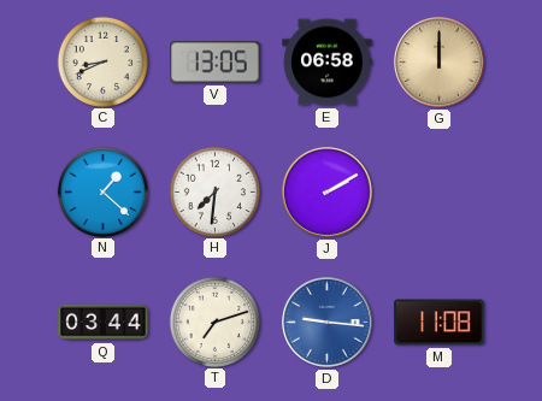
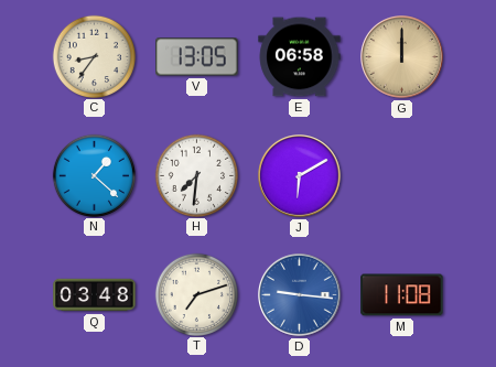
C: 8:41 -> 8:36 (94, 56)
J: 2:10 -> 6:10 (300, 176)
Q: 03:44 -> 03:48 (95, 295)
